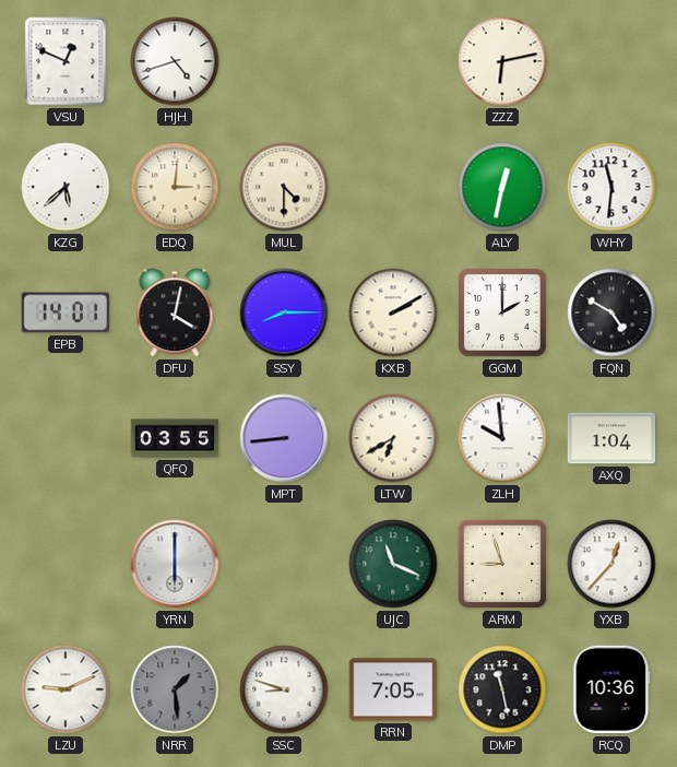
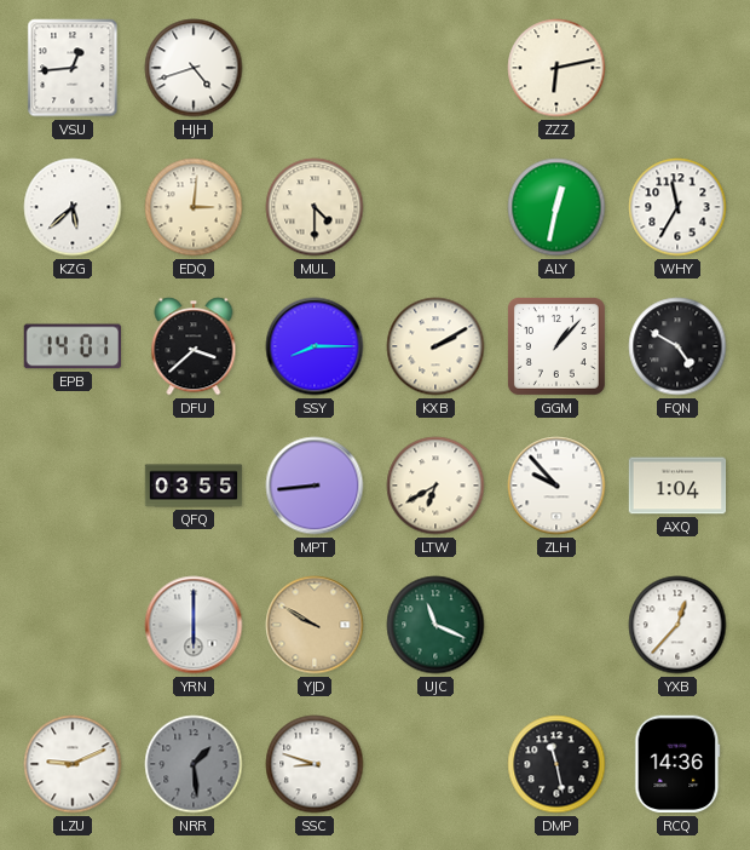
VSU: 12:49 -> 12:44 (73, 68)
WHY: 11:31 -> 11:35 (677, 207)
DFU: 4:02 -> 3:38 (194, 346)
GGM: 2:00 -> 1:07 (556, 346)
ZLH: 9:59 -> 9:53 (556, 486)
YJD: none -> 9:50 (315, 625)
ARM: 8:57 -> none (502, 564)
RRN: 7:05 -> none (393, 689)
RCQ: 10:36 -> 14:36 (677, 764)
